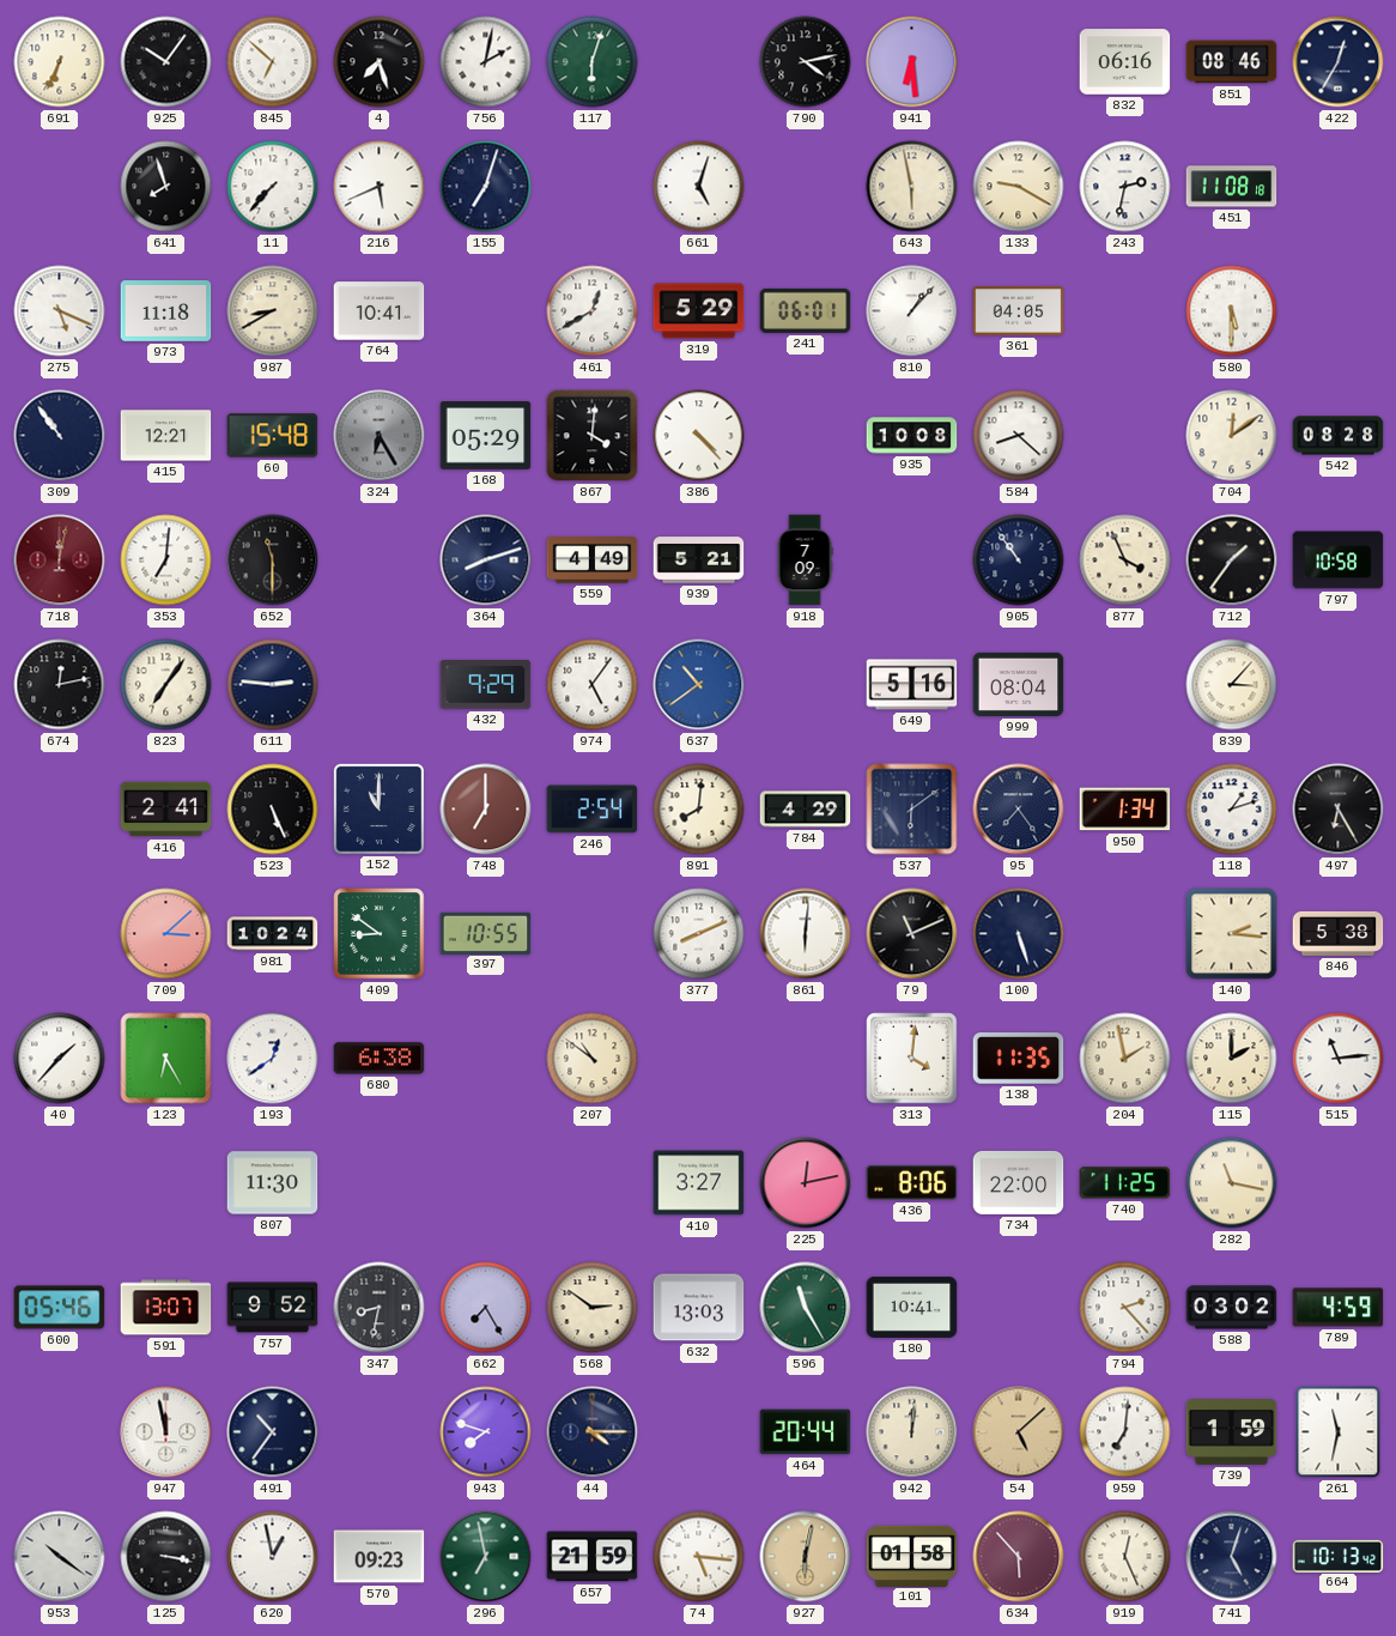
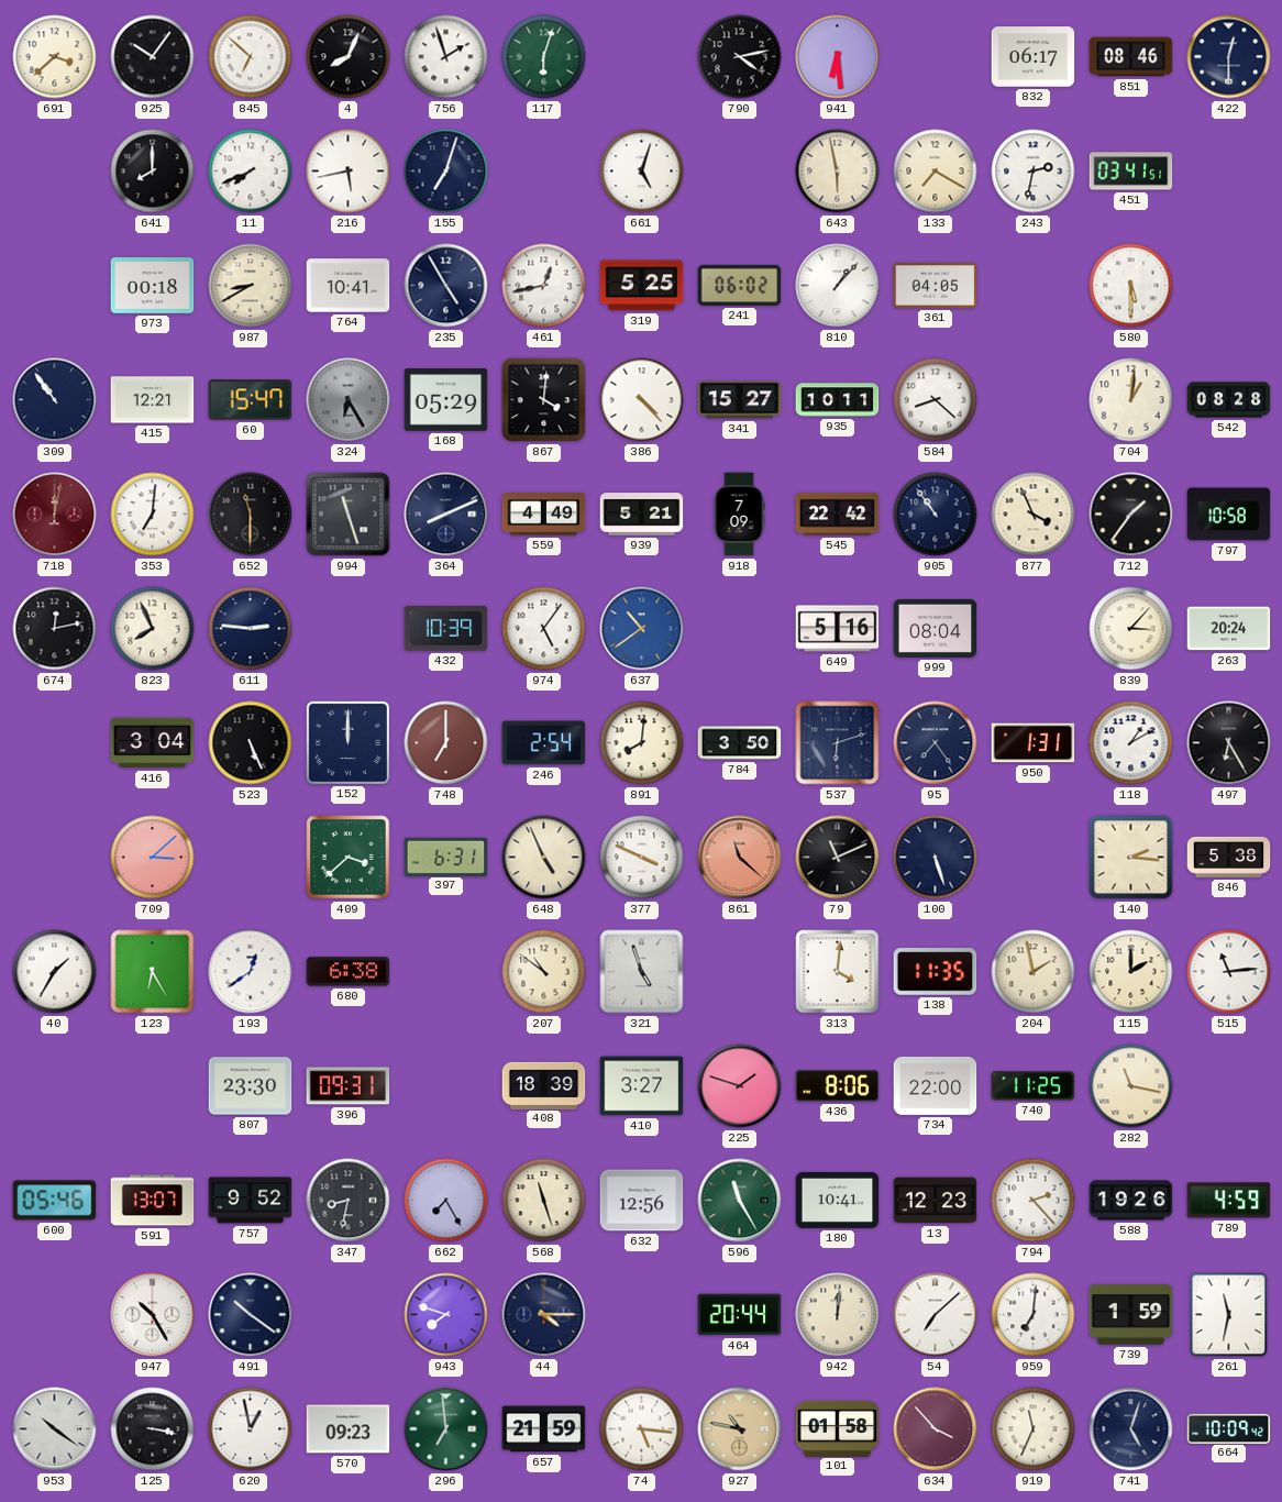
691: 6:34 -> 3:38 (55, 57)
4: 7:27 -> 8:04 (349, 57)
756: 2:02 -> 1:57 (446, 57)
832: 06:16 -> 06:17 (1034, 57)
422: 12:35 -> 12:30 (1229, 57)
641: 7:57 -> 8:00 (153, 172)
11: 7:37 -> 7:41 (251, 172)
216: 5:41 -> 5:43 (349, 172)
133: 9:20 -> 7:20 (936, 172)
451: 11:08 -> 03:41 (1131, 172)
275: 5:19 -> none (60, 311)
973: 11:18 -> 00:18 (153, 286)
235: none -> 4:55 (446, 286)
461: 12:40 -> 12:43 (544, 286)
319: 5:29 -> 5:25 (642, 286)
241: 06:01 -> 06:02 (740, 285)
60: 15:48 -> 15:47 (251, 400)
341: none -> 15:27 (740, 400)
935: 10:08 -> 10:11 (838, 400)
704: 12:09 -> 1:01 (1131, 400)
994: none -> 11:27 (349, 515)
364: 8:12 -> 8:11 (446, 515)
545: none -> 22:42 (838, 515)
823: 7:06 -> 7:56 (153, 629)
432: 9:29 -> 10:39 (446, 629)
263: none -> 20:24 (1229, 629)
416: 2:41 -> 3:04 (153, 743)
152: 11:00 -> 12:00 (347, 742)
784: 4:29 -> 3:50 (740, 743)
537: 6:09 -> 6:12 (838, 743)
950: 1:34 -> 1:31 (1034, 743)
118: 1:12 -> 1:10 (1131, 743)
981: 10:24 -> none (273, 934)
409: 8:51 -> 3:38 (349, 858)
397: 10:55 -> 6:31 (446, 857)
648: none -> 4:56 (544, 858)
377: 8:11 -> 3:49 (642, 858)
861: 6:01 -> 11:22 (740, 858)
861 dial: white -> salmon (740, 858)
40: 1:37 -> 1:35 (55, 972)
321: none -> 4:57 (642, 972)
807: 11:30 -> 23:30 (251, 1086)
396: none -> 09:31 (349, 1086)
408: none -> 18:39 (544, 1085)
225: 12:13 -> 1:48 (740, 1086)
568: 2:51 -> 11:27 (544, 1201)
632: 13:03 -> 12:56 (642, 1201)
13: none -> 12:23 (936, 1201)
588: 03:02 -> 19:26 (1131, 1201)
947: 11:58 -> 10:25 (153, 1315)
491: 10:36 -> 10:21 (251, 1315)
54: 5:08 -> 7:08 (936, 1315)
54 dial: champagne -> white (936, 1315)
296: 6:58 -> 6:59 (446, 1429)
927: 6:02 -> 10:47 (740, 1429)
634: 5:53 -> 3:53 (936, 1429)
919: 12:26 -> 11:34 (1034, 1429)
664: 10:13 -> 10:09 (1229, 1428)
